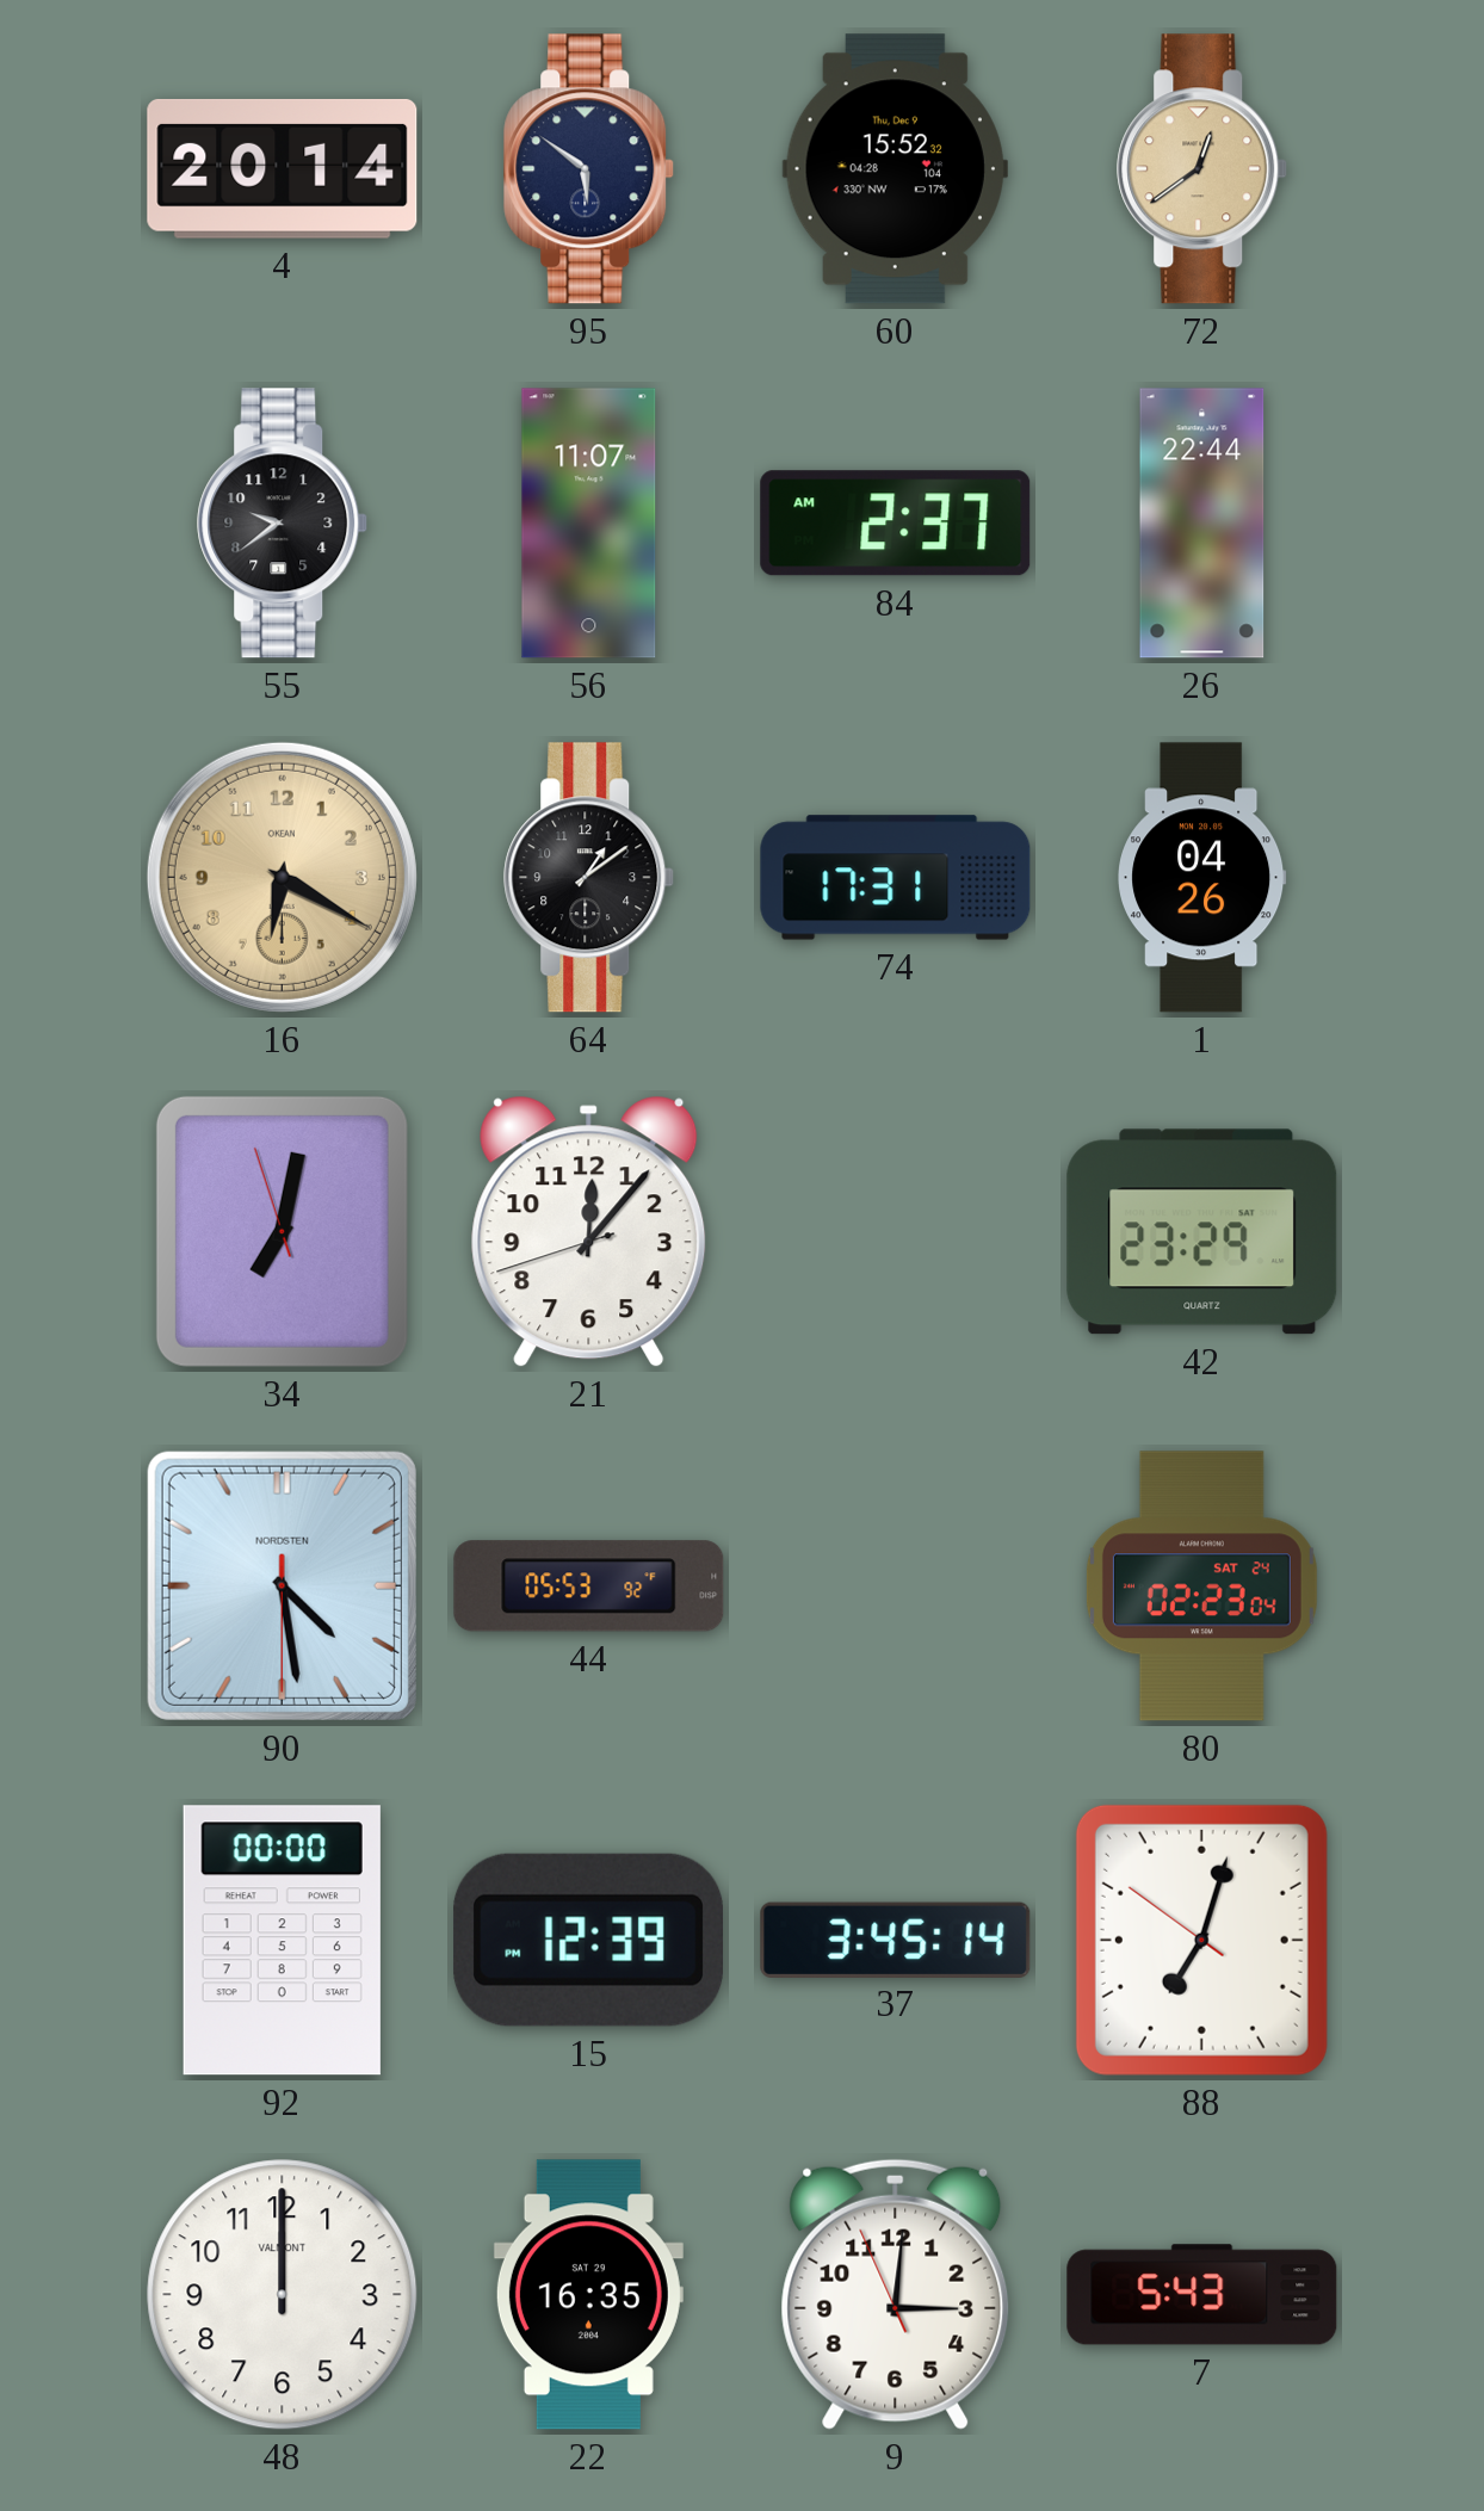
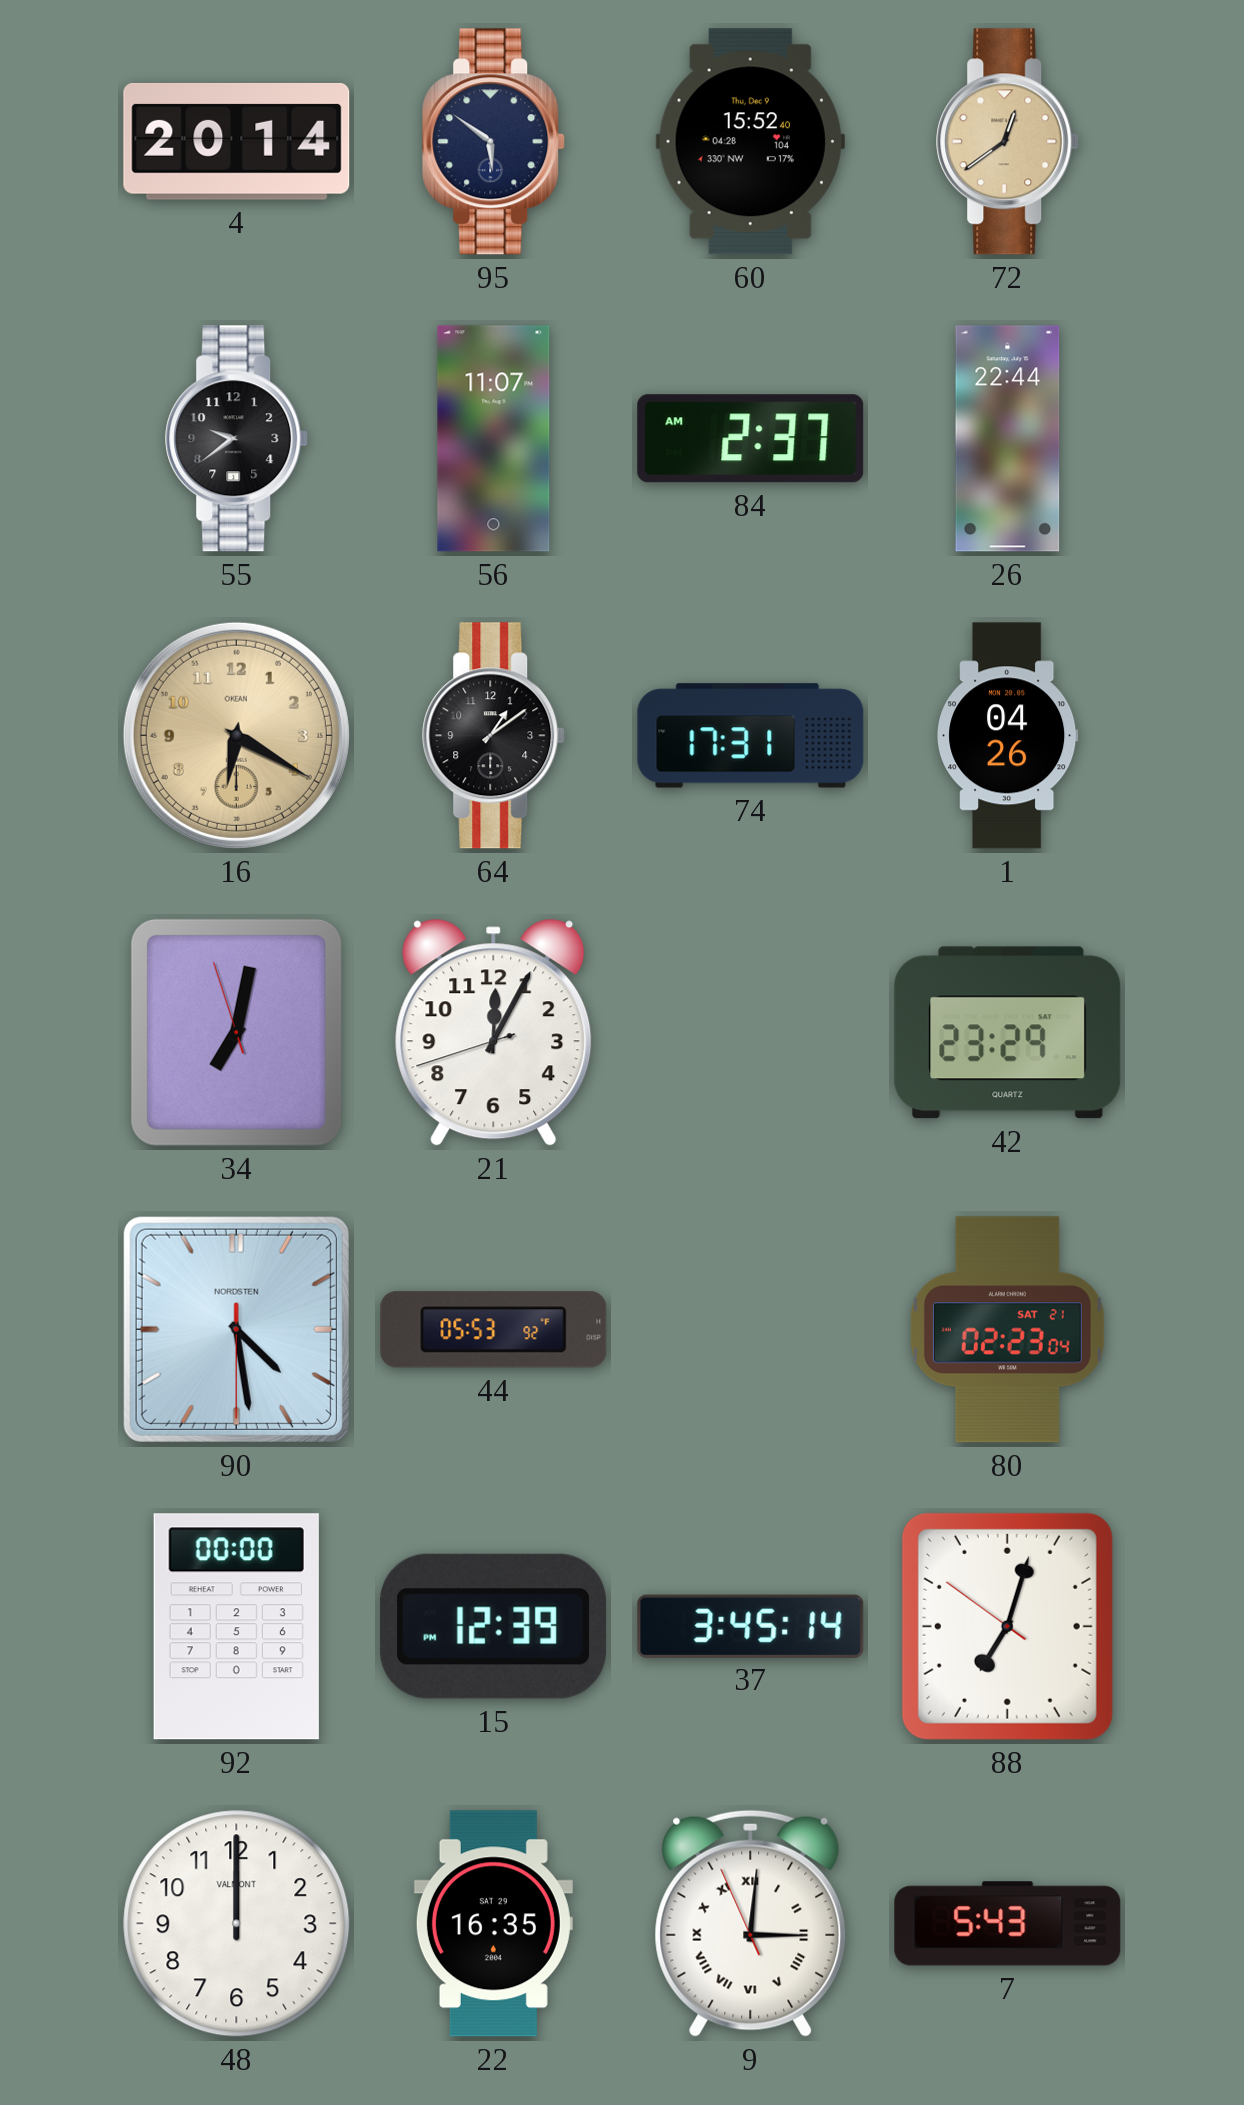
60: 15:52:32 -> 15:52:40 (750, 142)
21: 12:06 -> 12:04 (494, 1032)
80 date: SAT 24 -> SAT 21 (1007, 1330)
9 numerals: Arabic -> Roman (751, 1923)
